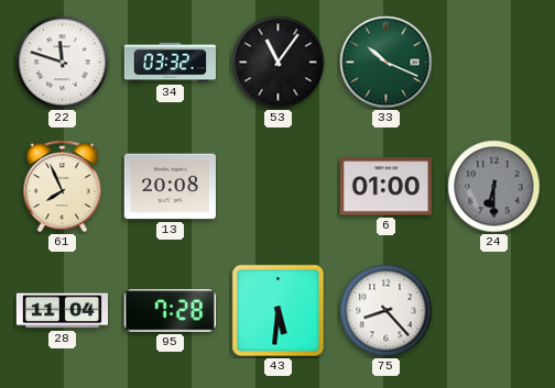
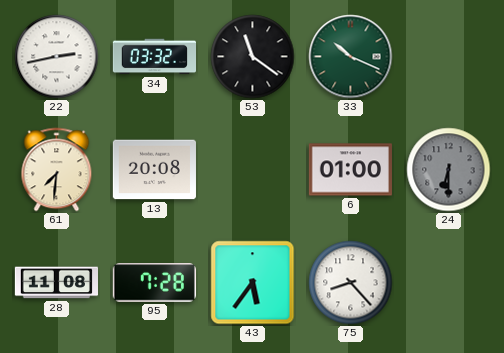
22: 11:48 -> 2:43 (57, 57)
53: 11:06 -> 11:21 (253, 57)
61: 7:56 -> 7:31 (57, 170)
28: 11:04 -> 11:08 (56, 283)
43: 5:31 -> 5:36 (253, 283)
